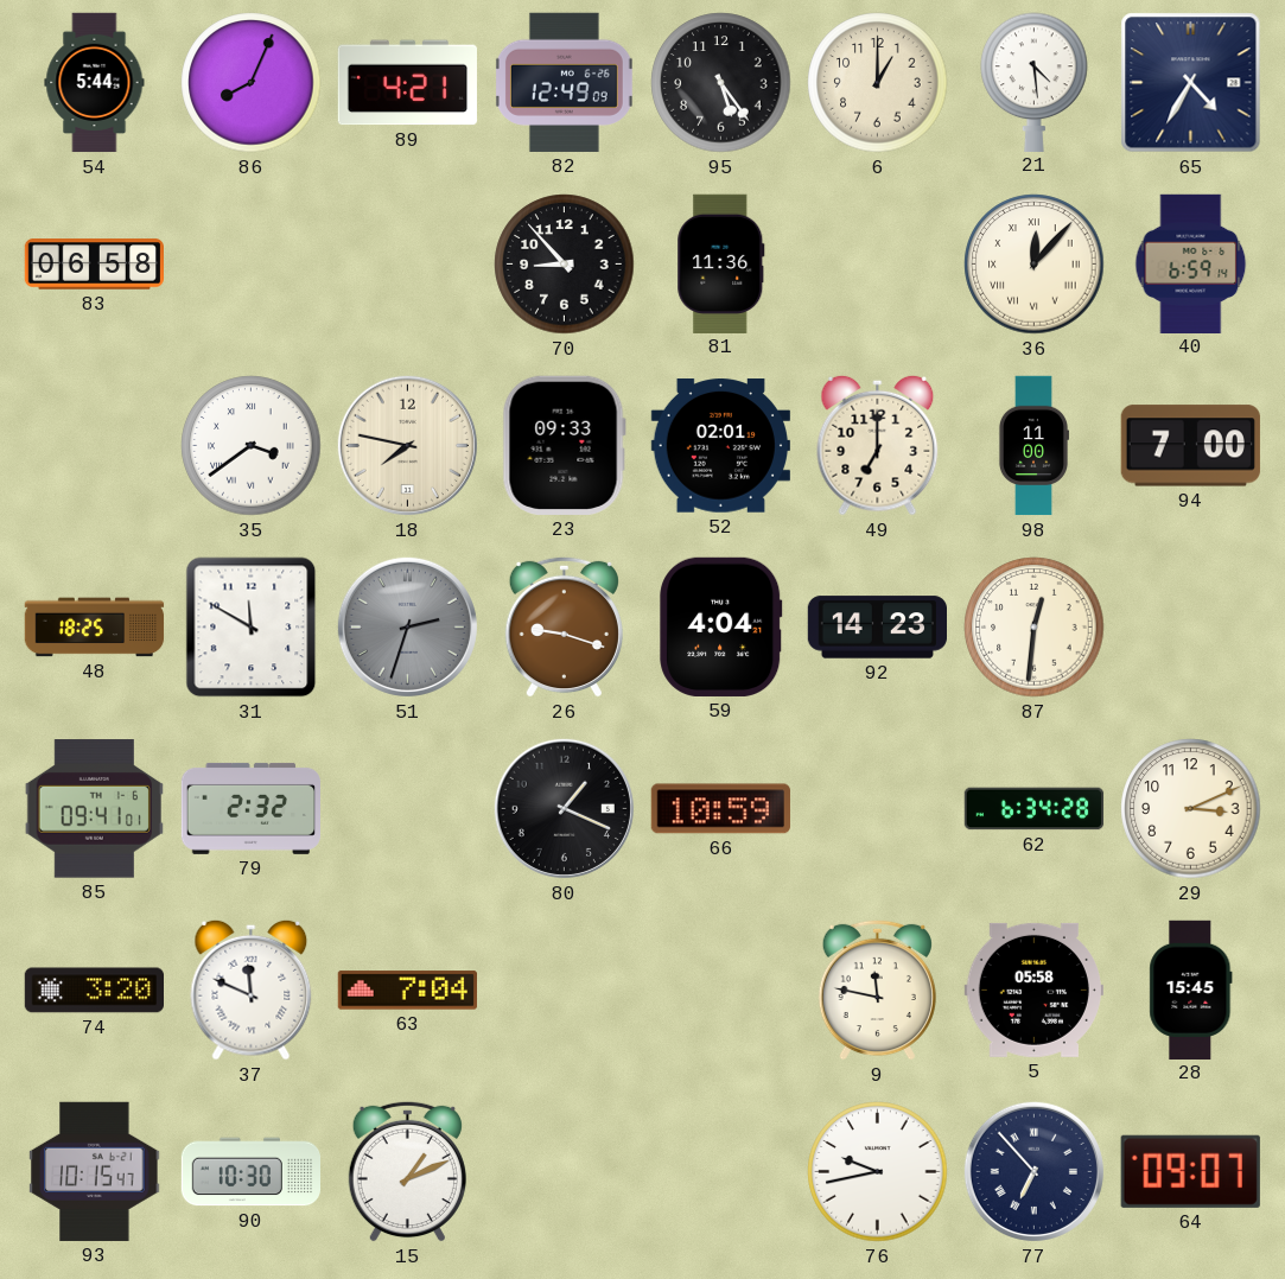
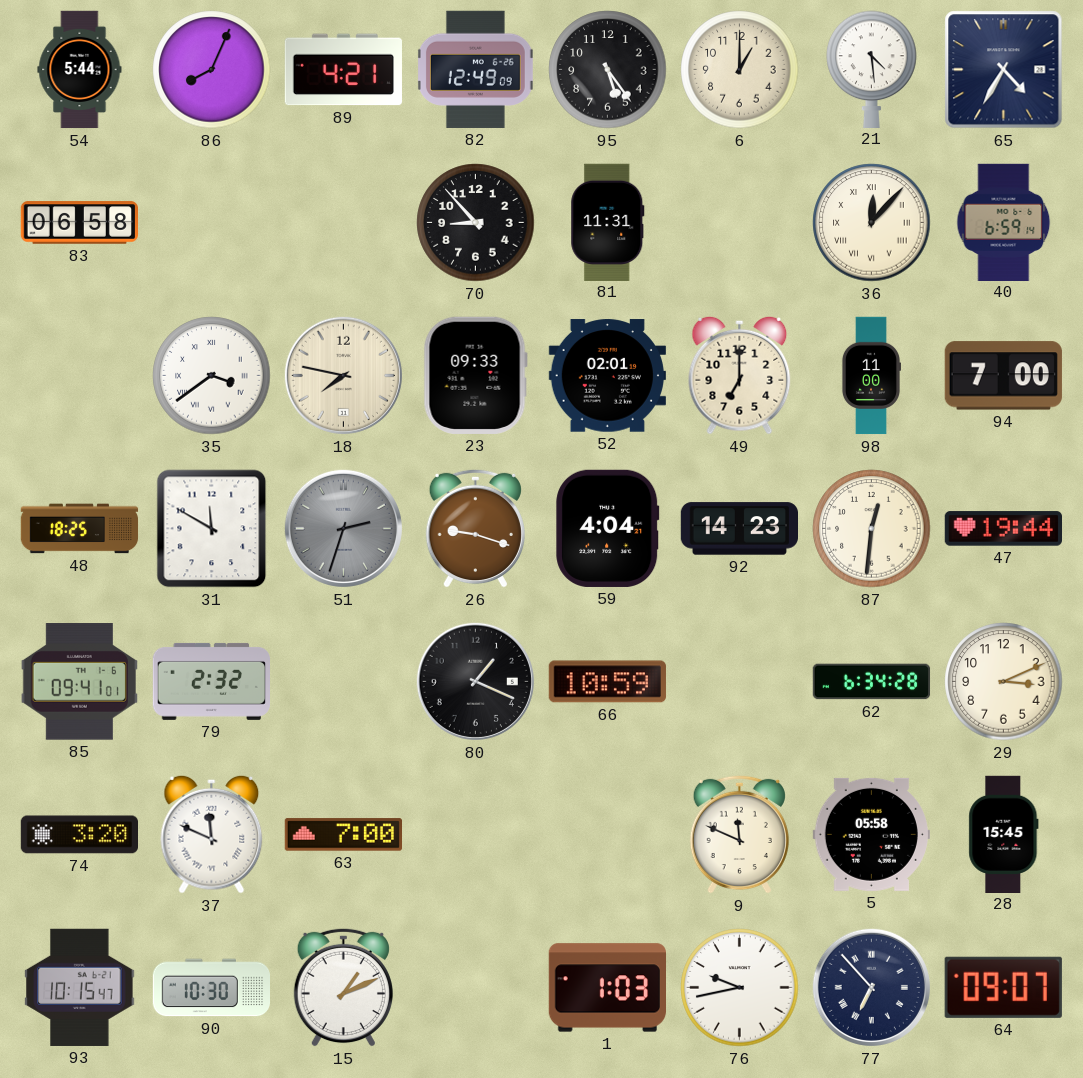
81: 11:36 -> 11:31 (608, 222)
47: none -> 19:44 (1003, 529)
63: 7:04 -> 7:00 (343, 835)
9: 11:47 -> 11:49 (739, 834)
1: none -> 1:03 (607, 988)
